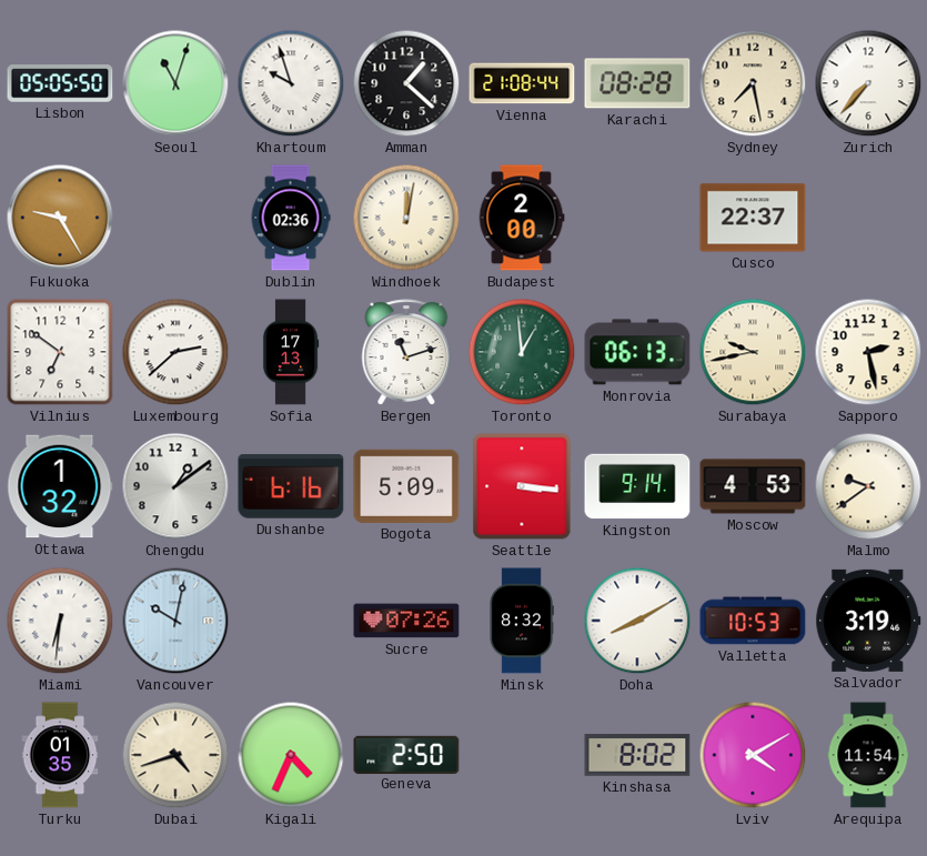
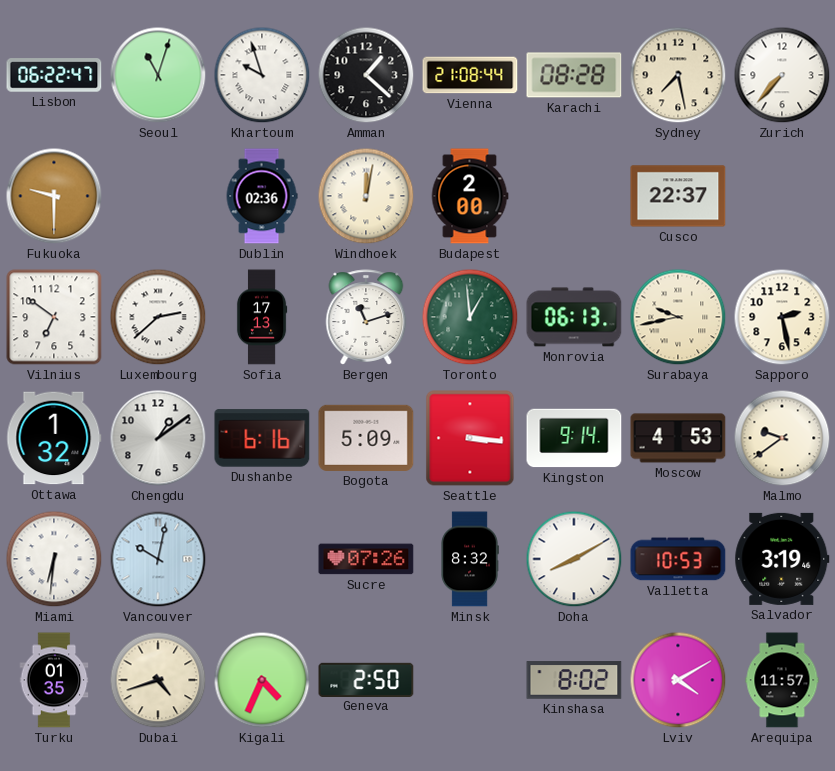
Lisbon: 05:05 -> 06:22 (54, 75)
Fukuoka: 9:25 -> 9:30 (54, 196)
Arequipa: 11:54 -> 11:57 (782, 680)
